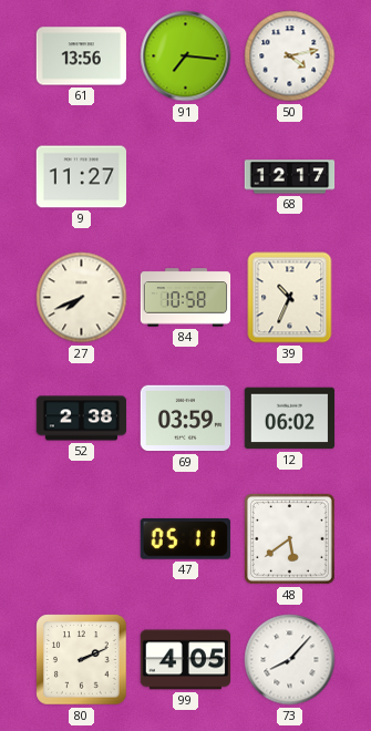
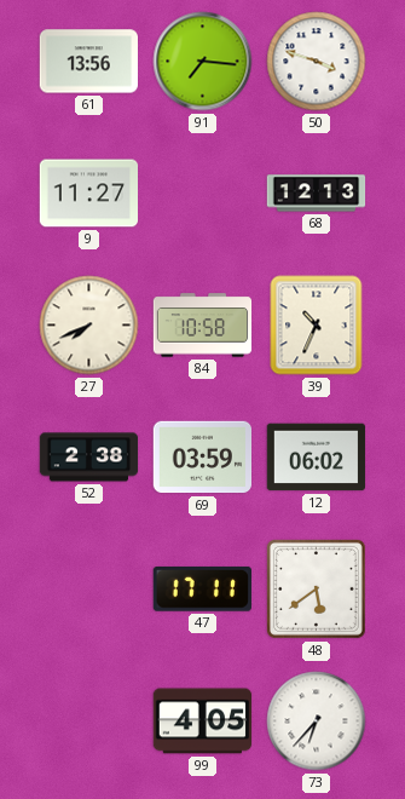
50: 4:13 -> 3:48 (317, 62)
68: 12:17 -> 12:13 (317, 194)
47: 05:11 -> 17:11 (202, 588)
80: 2:11 -> none (82, 660)
73: 8:07 -> 6:37 (317, 722)
